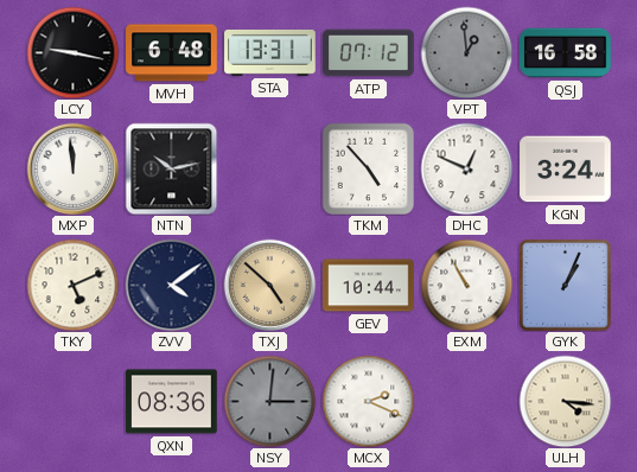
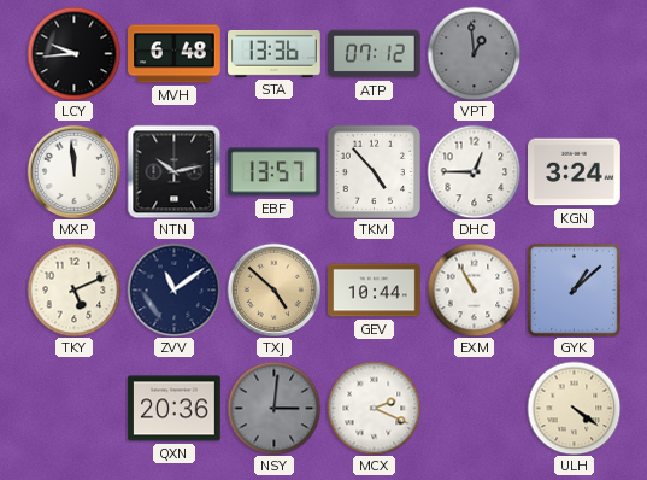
LCY: 9:17 -> 9:44 (73, 53)
STA: 13:31 -> 13:36 (275, 53)
QSJ: 16:58 -> none (566, 53)
EBF: none -> 13:57 (275, 172)
DHC: 12:49 -> 12:45 (474, 171)
ZVV: 4:09 -> 11:09 (173, 289)
GYK: 1:04 -> 1:08 (574, 289)
QXN: 08:36 -> 20:36 (175, 409)
ULH: 4:16 -> 4:21 (574, 408)
